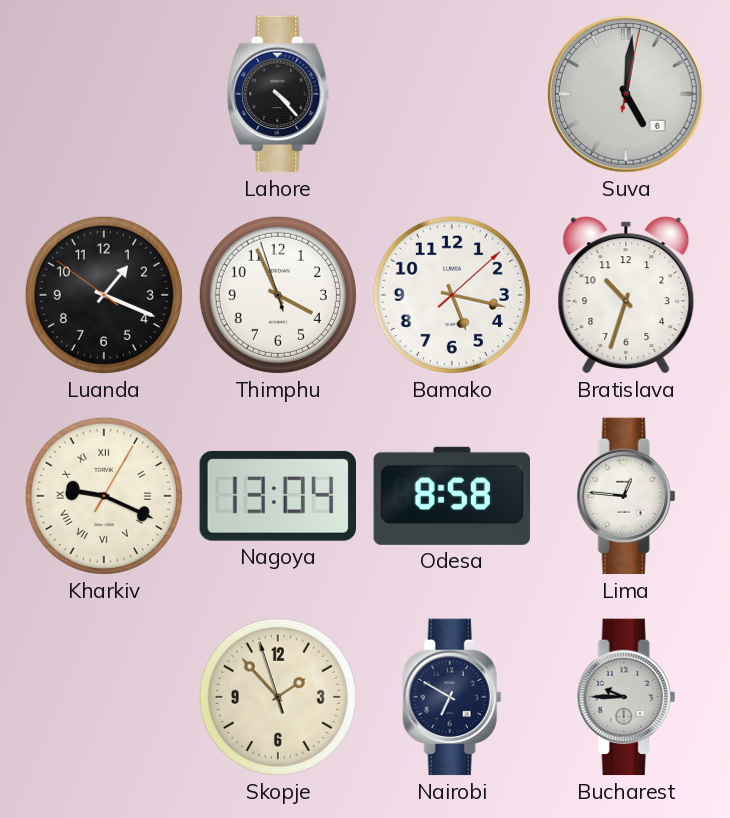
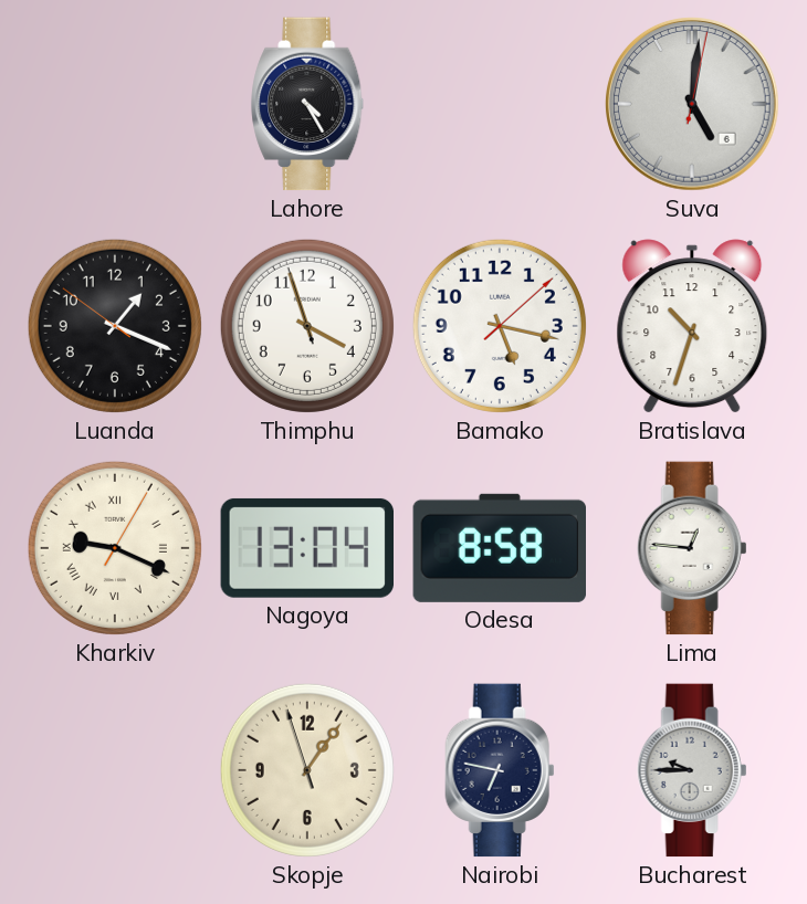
Lahore: 4:23 -> 4:25 (308, 104)
Thimphu: 3:55 -> 3:56 (307, 326)
Skopje: 1:52 -> 1:05 (307, 770)
Nairobi: 6:50 -> 6:47 (500, 770)
